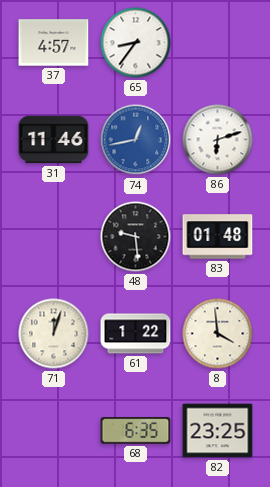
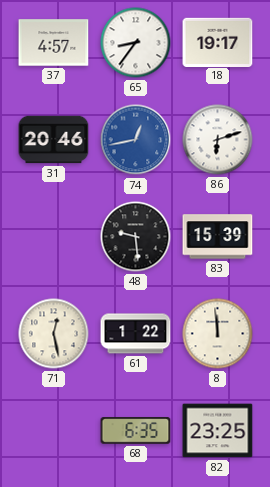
18: none -> 19:17 (218, 42)
31: 11:46 -> 20:46 (54, 140)
83: 01:48 -> 15:39 (218, 237)
71: 12:03 -> 12:28 (54, 334)
8: 3:59 -> 11:59 (218, 334)
